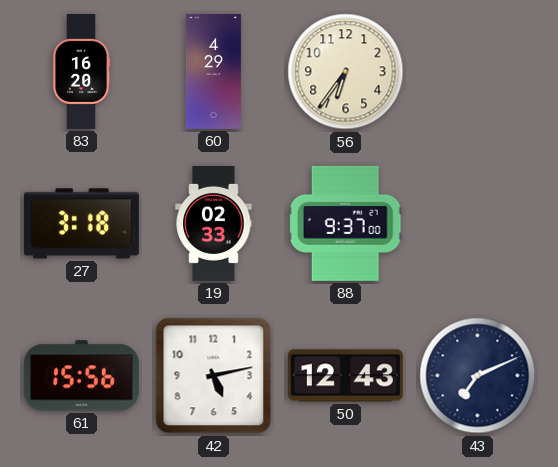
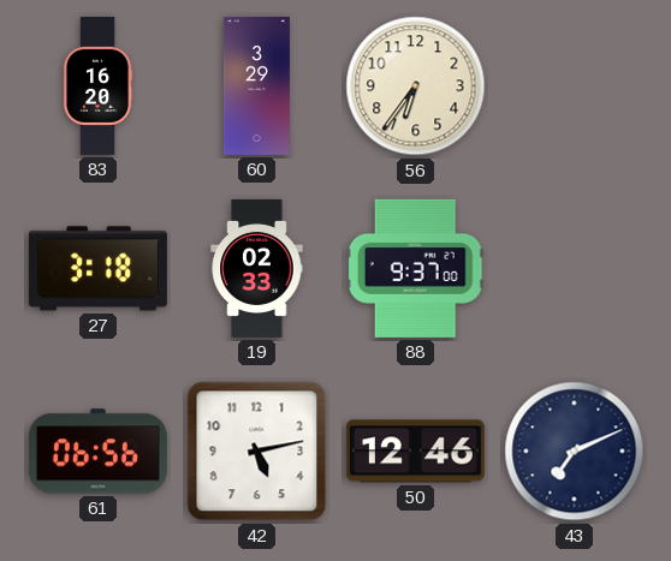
60: 4:29 -> 3:29 (256, 85)
61: 15:56 -> 06:56 (97, 452)
50: 12:43 -> 12:46 (415, 452)
